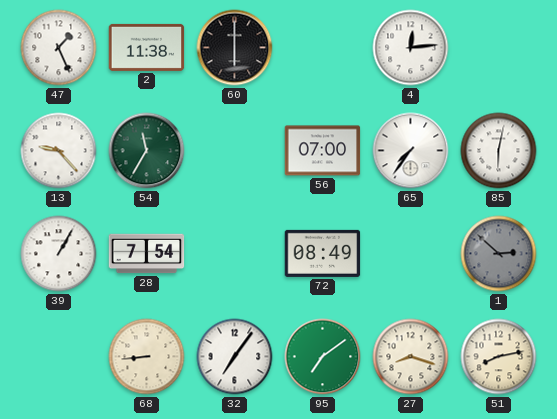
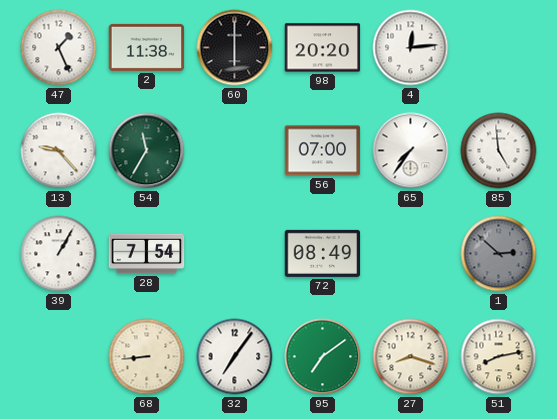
98: none -> 20:20 (323, 48)
85: 6:02 -> 4:59 (499, 151)
